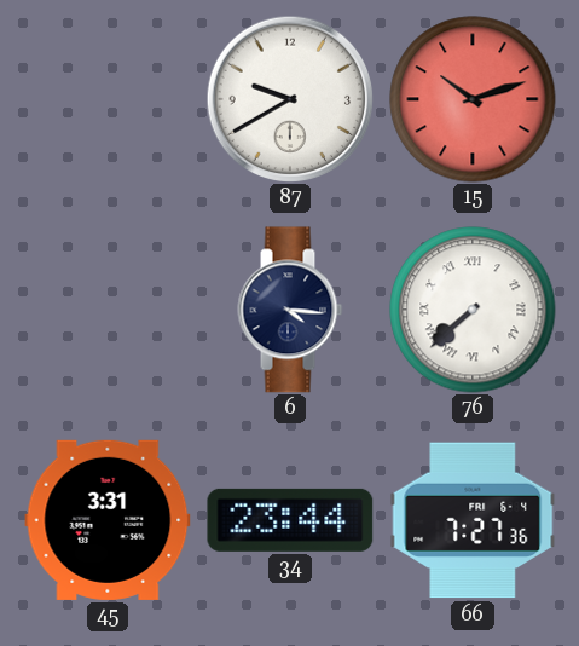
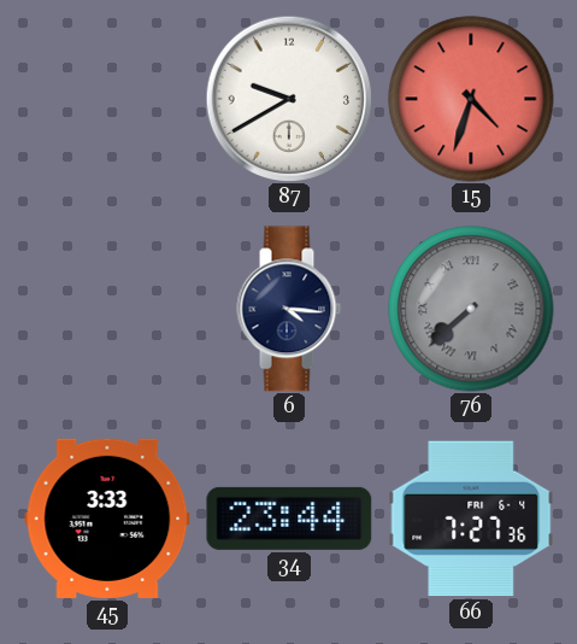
15: 10:12 -> 4:33 (471, 99)
76 dial: white -> grey (471, 309)
45: 3:31 -> 3:33 (107, 519)
